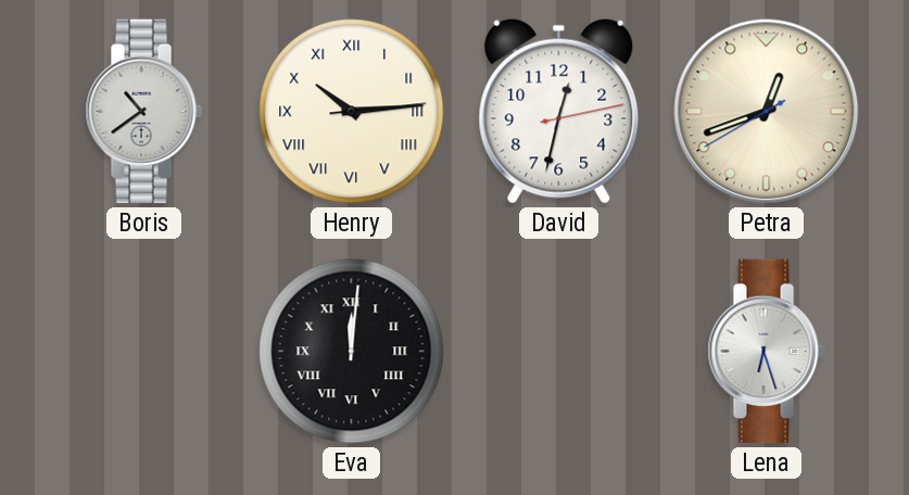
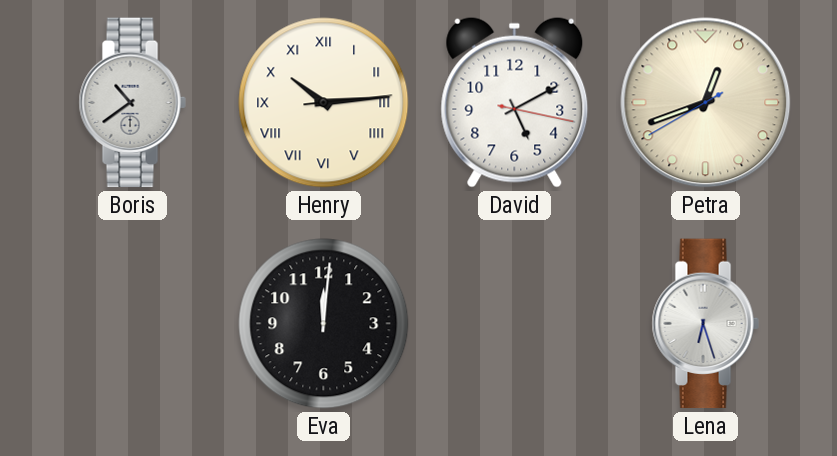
David: 12:32 -> 5:10 (515, 102)
Eva numerals: Roman -> Arabic (324, 324)
